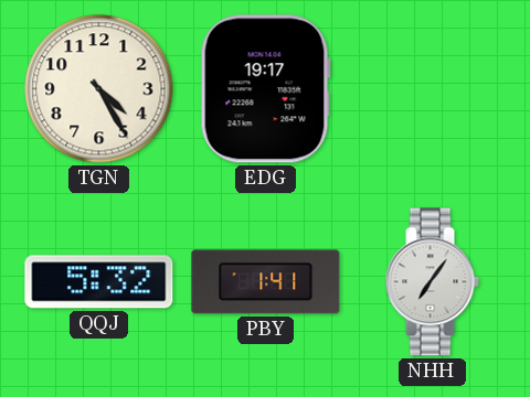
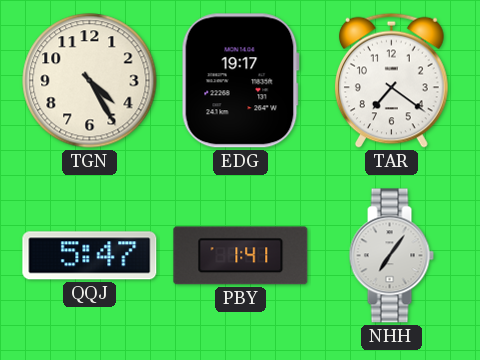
TAR: none -> 7:21 (392, 80)
QQJ: 5:32 -> 5:47 (90, 256)
